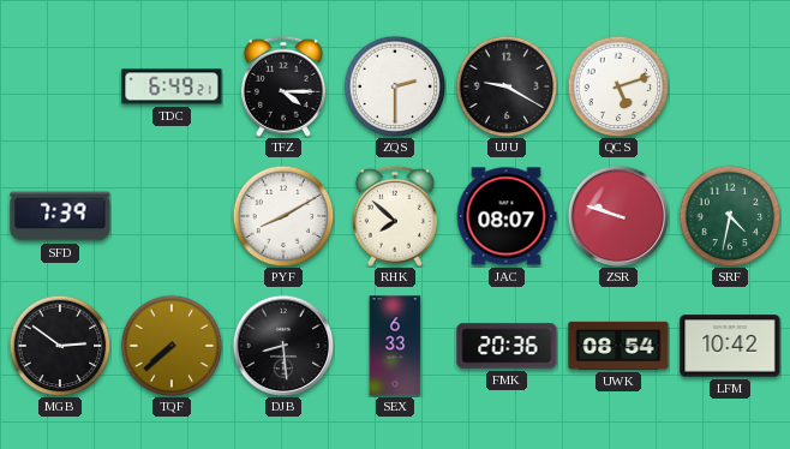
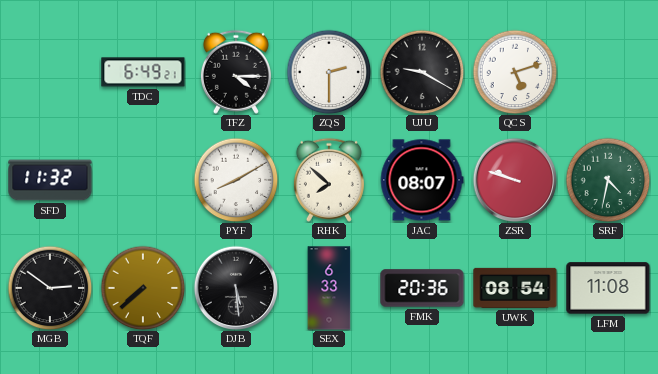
SFD: 7:39 -> 11:32 (50, 180)
DJB: 8:29 -> 5:29 (236, 288)
LFM: 10:42 -> 11:08 (608, 288)
